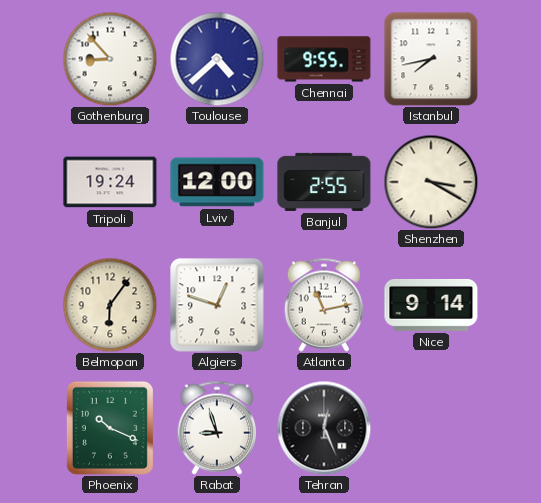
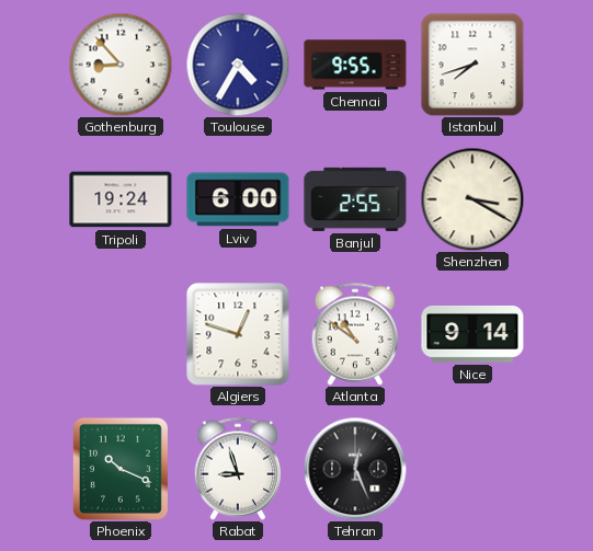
Toulouse: 4:38 -> 4:35 (238, 65)
Istanbul: 7:43 -> 7:42 (472, 65)
Lviv: 12:00 -> 6:00 (238, 199)
Belmopan: 6:06 -> none (110, 305)
Atlanta: 11:13 -> 10:51 (355, 334)
